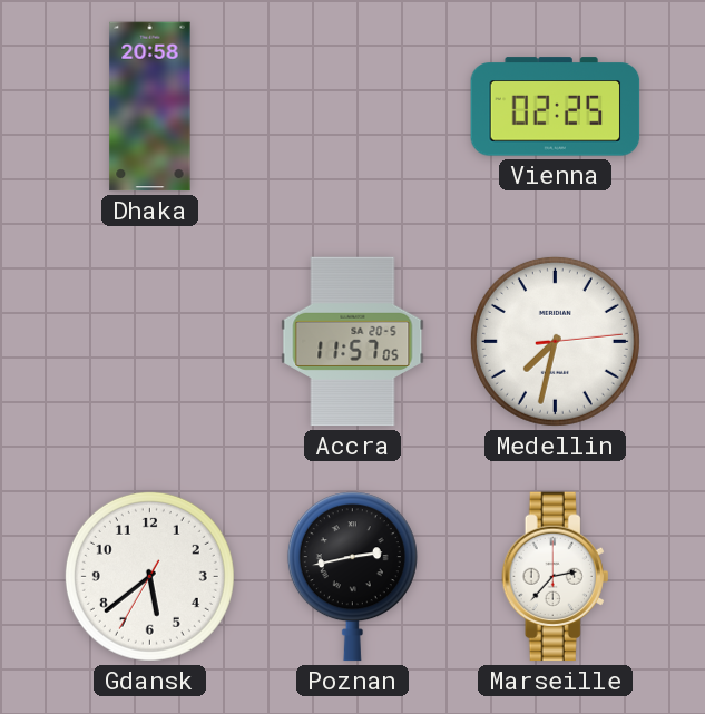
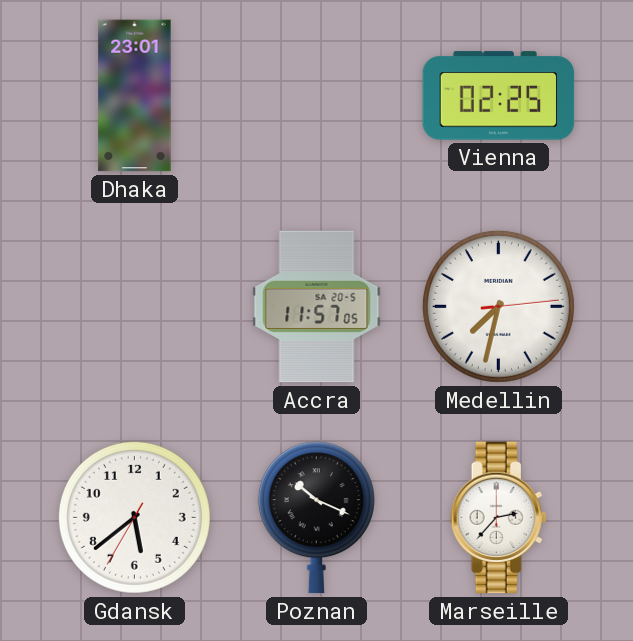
Dhaka: 20:58 -> 23:01 (135, 96)
Poznan: 2:43 -> 10:19 (316, 518)
